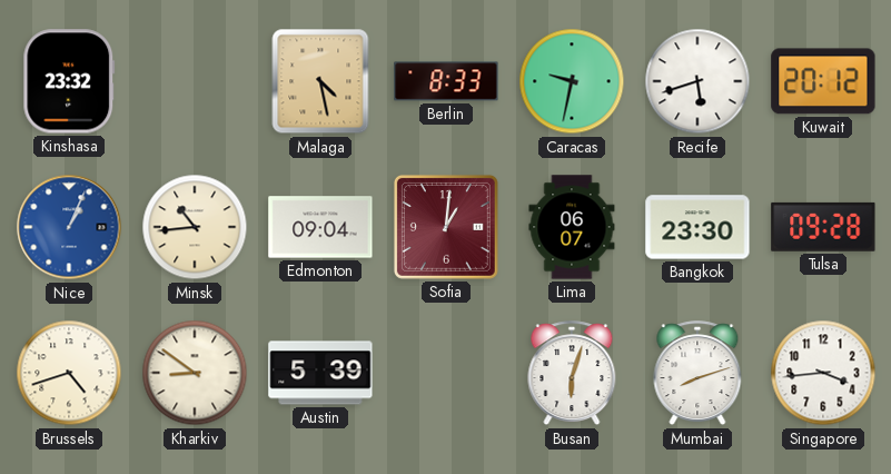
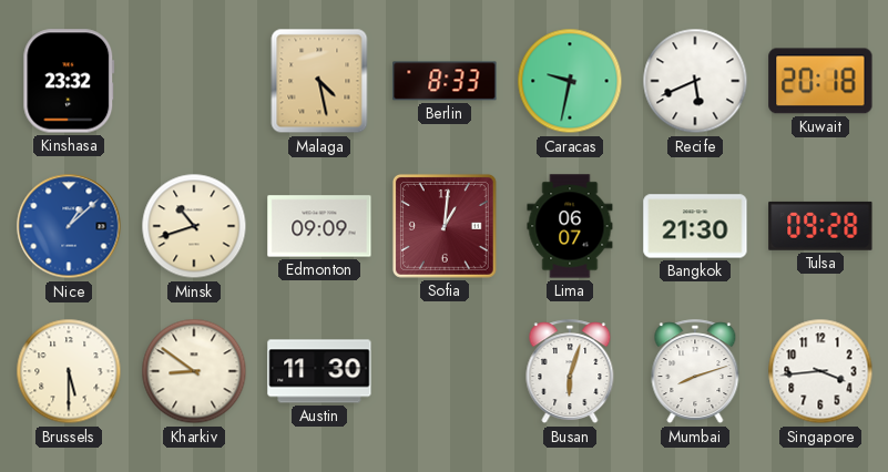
Recife: 5:42 -> 5:41 (695, 81)
Kuwait: 20:12 -> 20:18 (820, 81)
Nice: 1:04 -> 1:08 (69, 226)
Minsk: 10:44 -> 10:42 (194, 226)
Edmonton: 09:04 -> 09:09 (319, 226)
Bangkok: 23:30 -> 21:30 (695, 226)
Brussels: 4:42 -> 5:30 (69, 371)
Austin: 5:39 -> 11:30 (319, 371)
